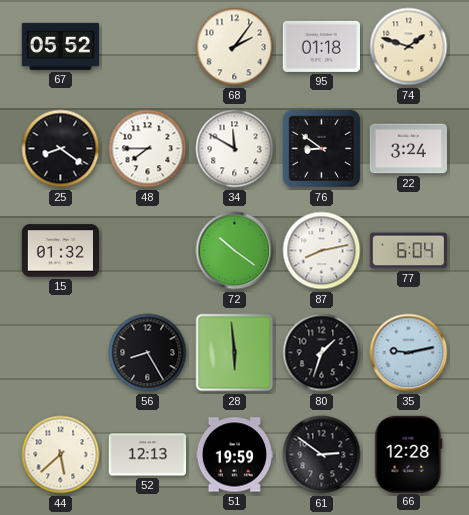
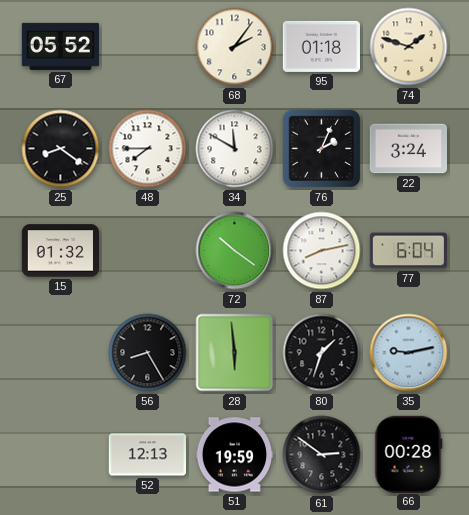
76: 8:51 -> 2:04 (322, 149)
44: 5:38 -> none (61, 455)
66: 12:28 -> 00:28 (409, 454)
